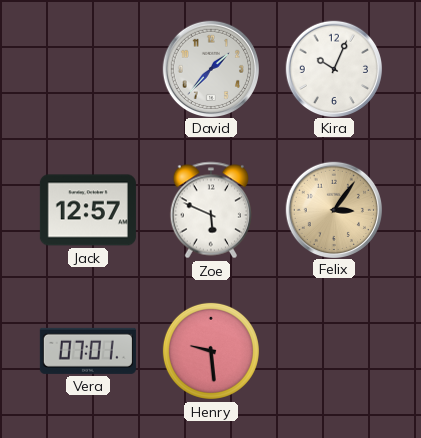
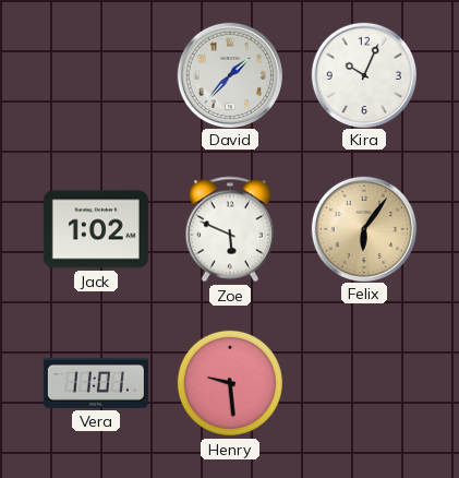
Jack: 12:57 -> 1:02 (96, 229)
Felix: 3:06 -> 6:06 (363, 228)
Vera: 07:01 -> 11:01 (96, 383)
